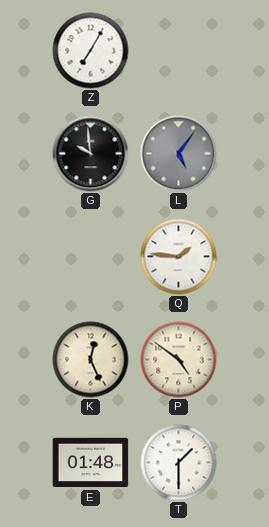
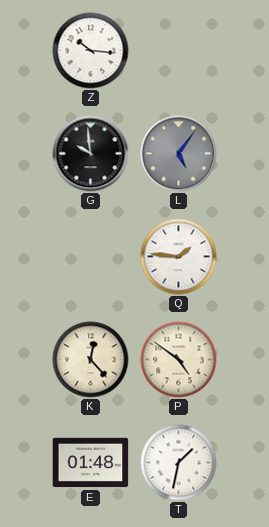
Z: 7:05 -> 10:16 (91, 51)
K: 12:26 -> 12:23 (91, 360)
T: 1:30 -> 1:32 (179, 463)
